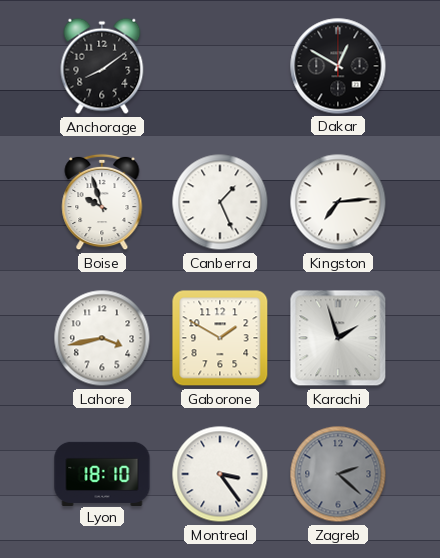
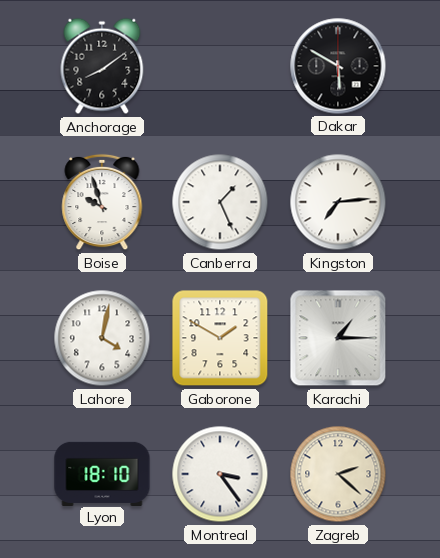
Dakar: 12:50 -> 5:50 (338, 66)
Lahore: 3:43 -> 4:02 (102, 338)
Karachi: 1:57 -> 1:15 (338, 338)
Zagreb dial: grey -> cream (338, 474)
